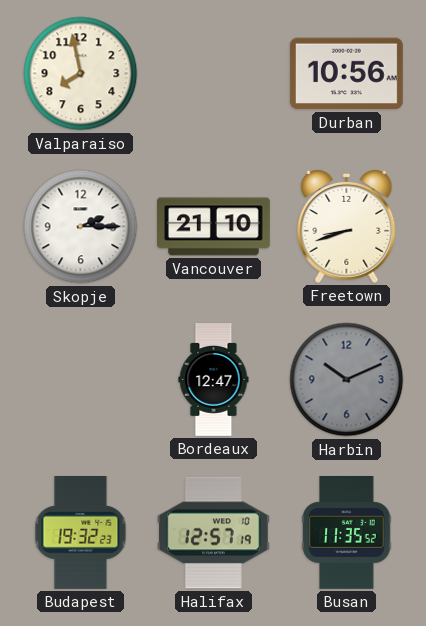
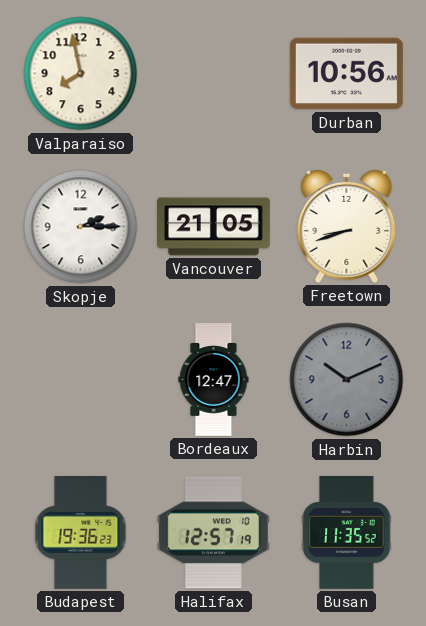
Vancouver: 21:10 -> 21:05 (214, 227)
Budapest: 19:32 -> 19:36 (81, 532)
